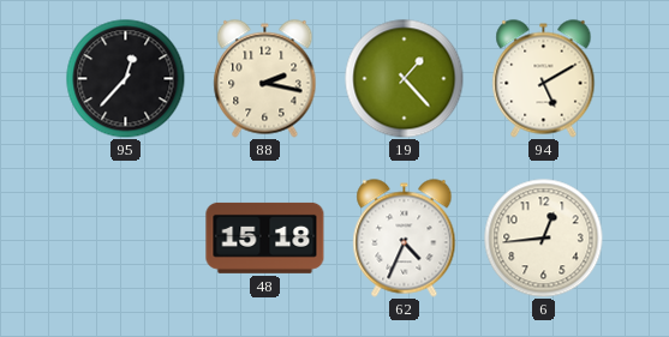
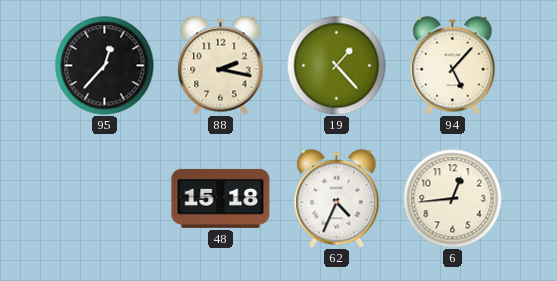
94: 5:10 -> 5:07 (453, 66)
